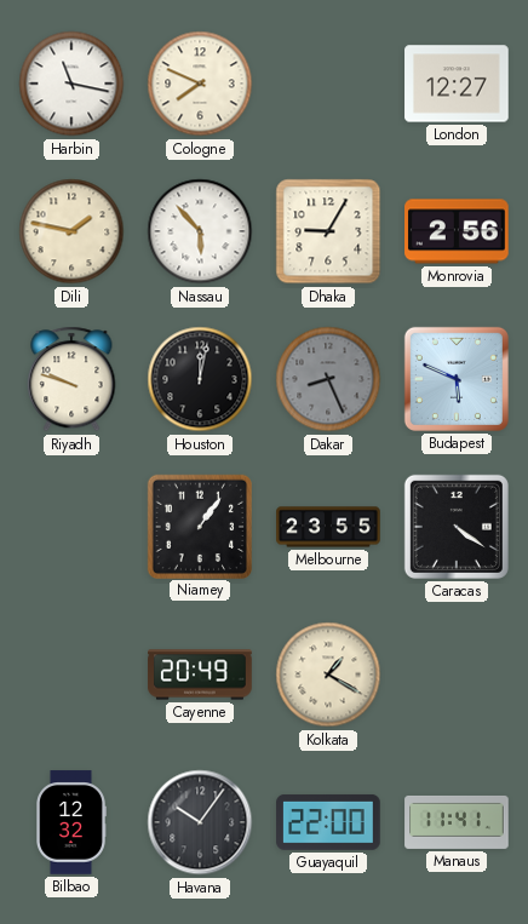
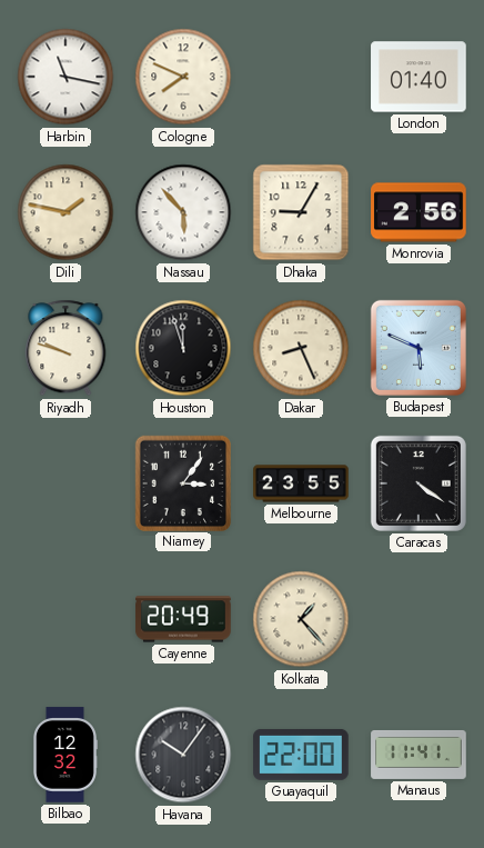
London: 12:27 -> 01:40 (419, 77)
Houston: 12:02 -> 11:57 (183, 348)
Dakar dial: grey -> cream (301, 348)
Niamey: 1:06 -> 3:06 (182, 482)
Kolkata: 1:20 -> 1:23 (301, 619)
